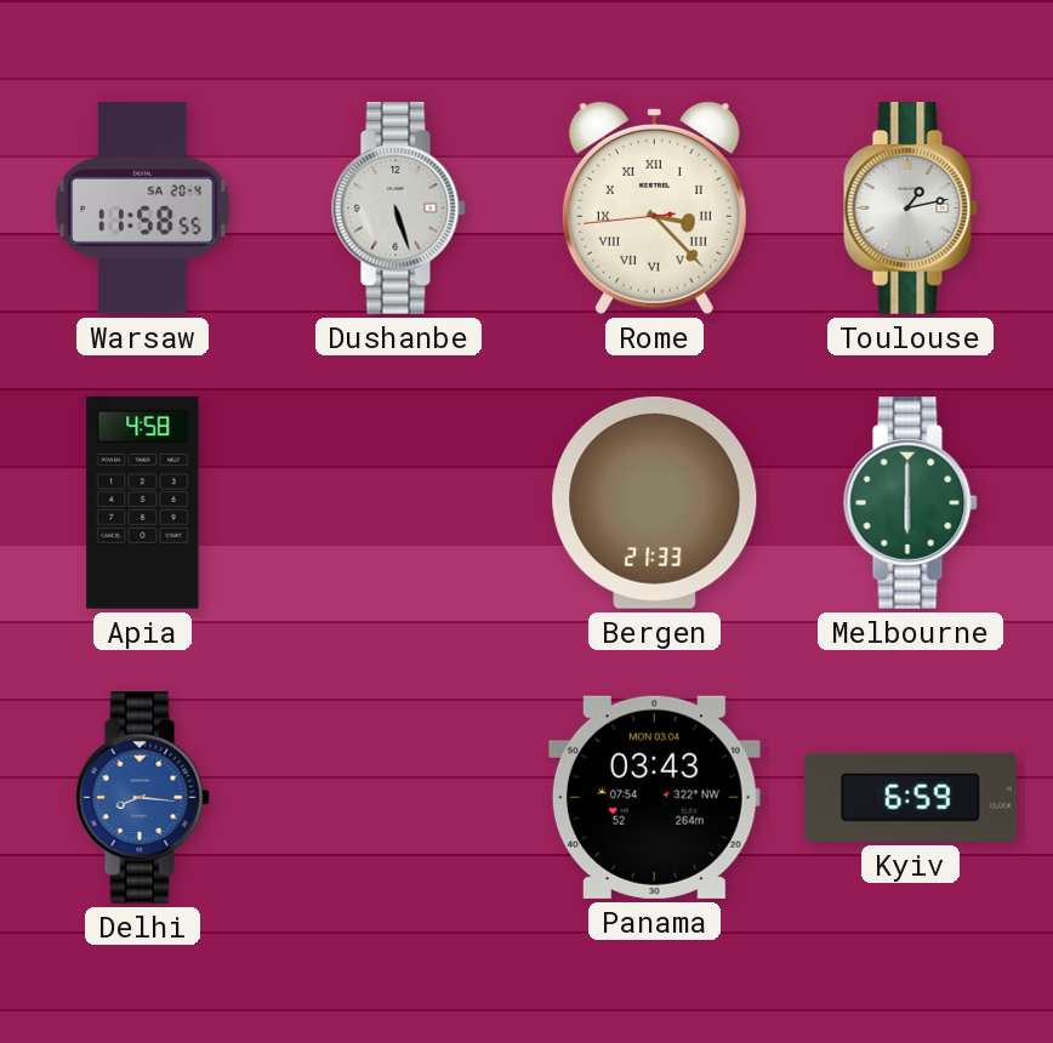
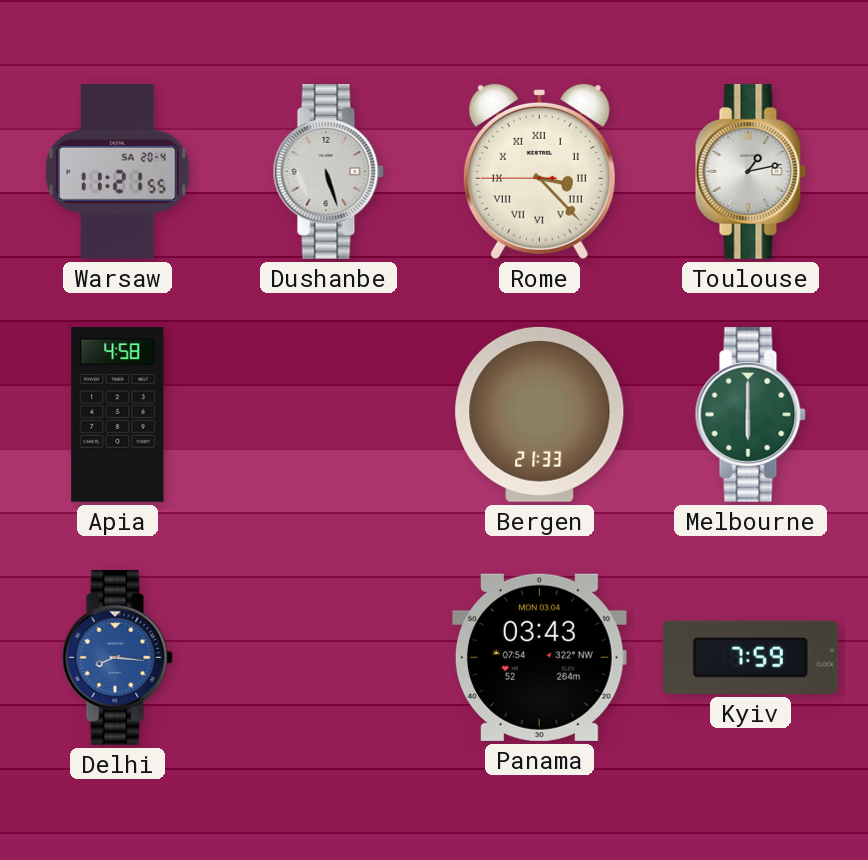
Warsaw: 11:58 -> 11:21 (118, 171)
Rome: 3:22:44 -> 3:22:45 (539, 171)
Kyiv: 6:59 -> 7:59 (750, 657)
